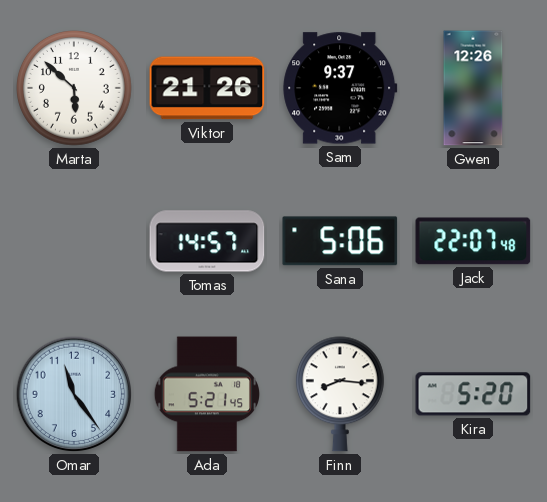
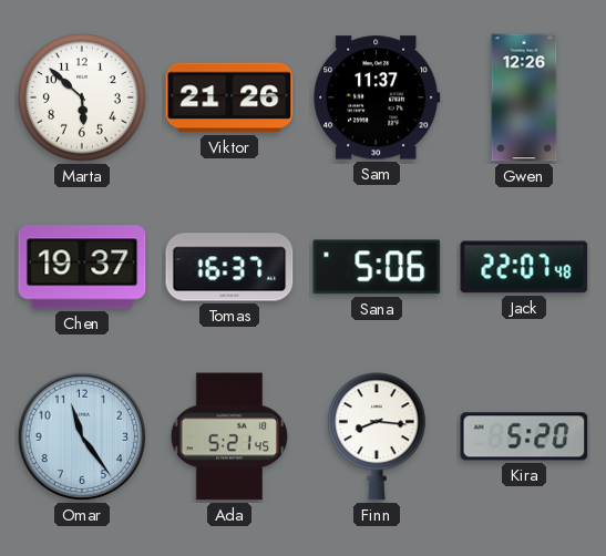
Sam: 9:37 -> 11:37 (377, 97)
Chen: none -> 19:37 (82, 267)
Tomas: 14:57 -> 16:37 (229, 267)
